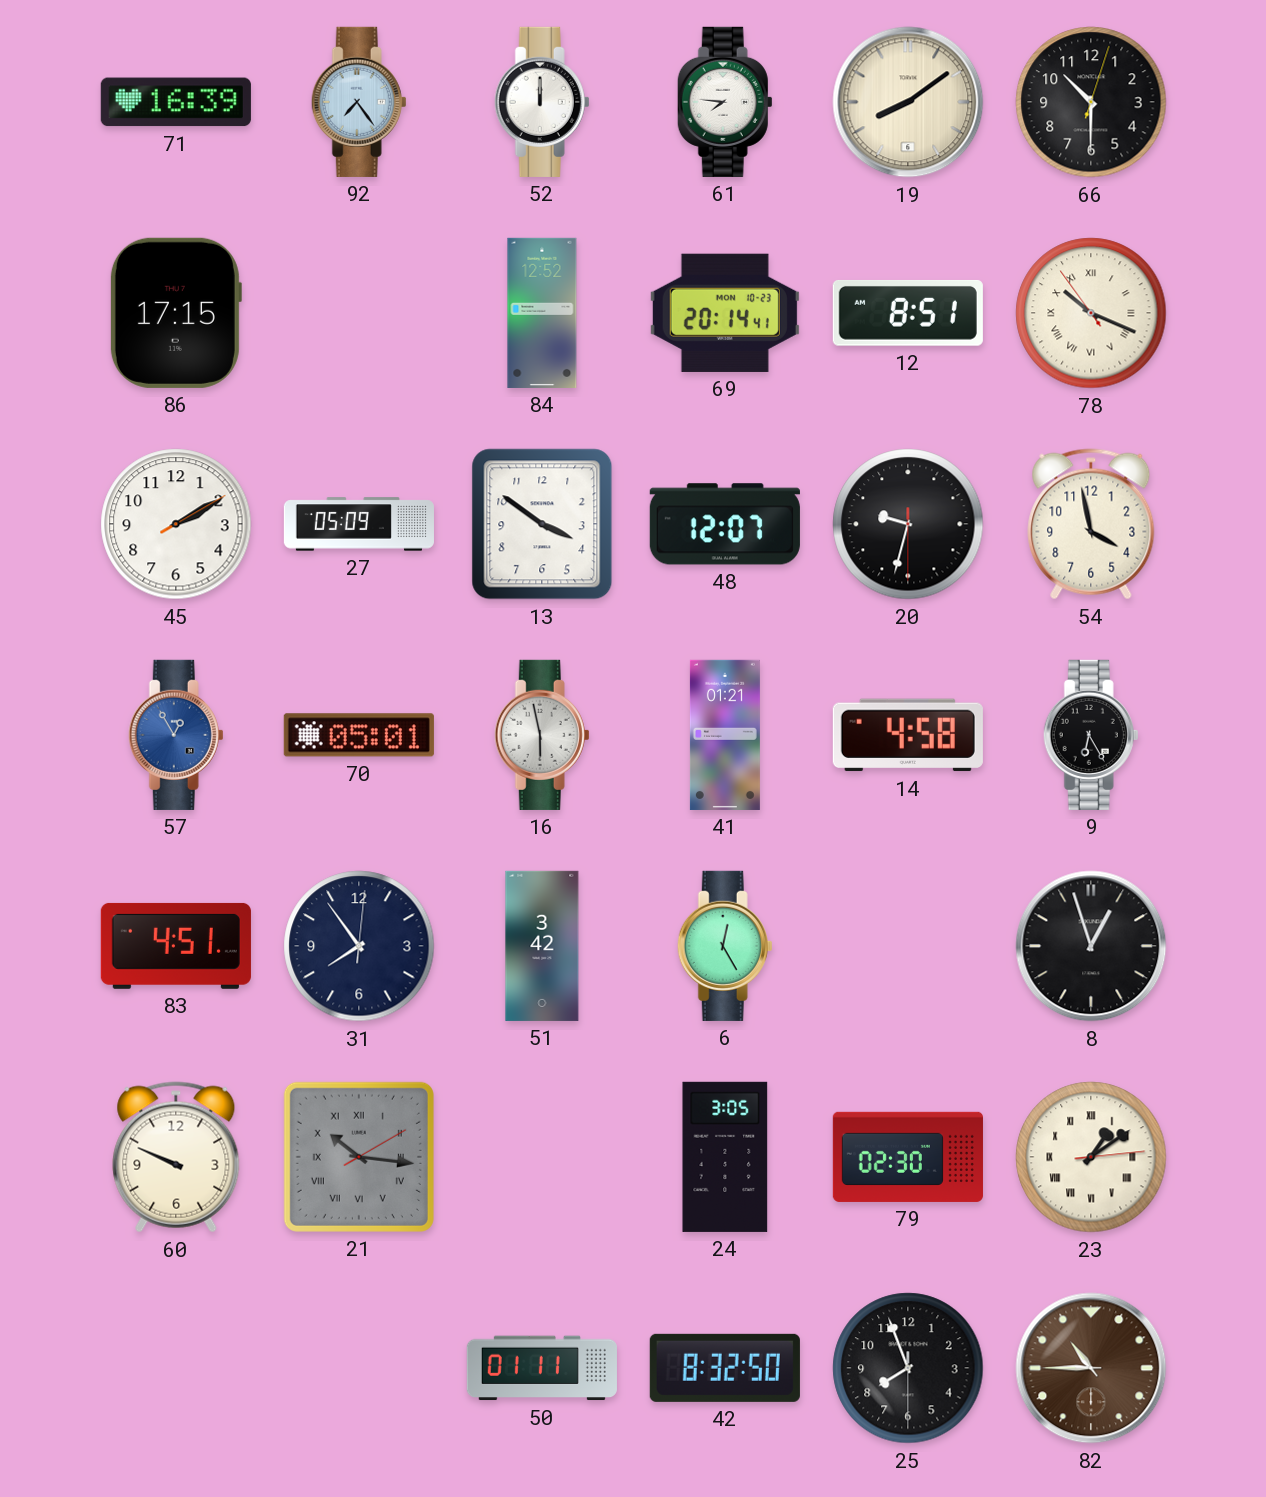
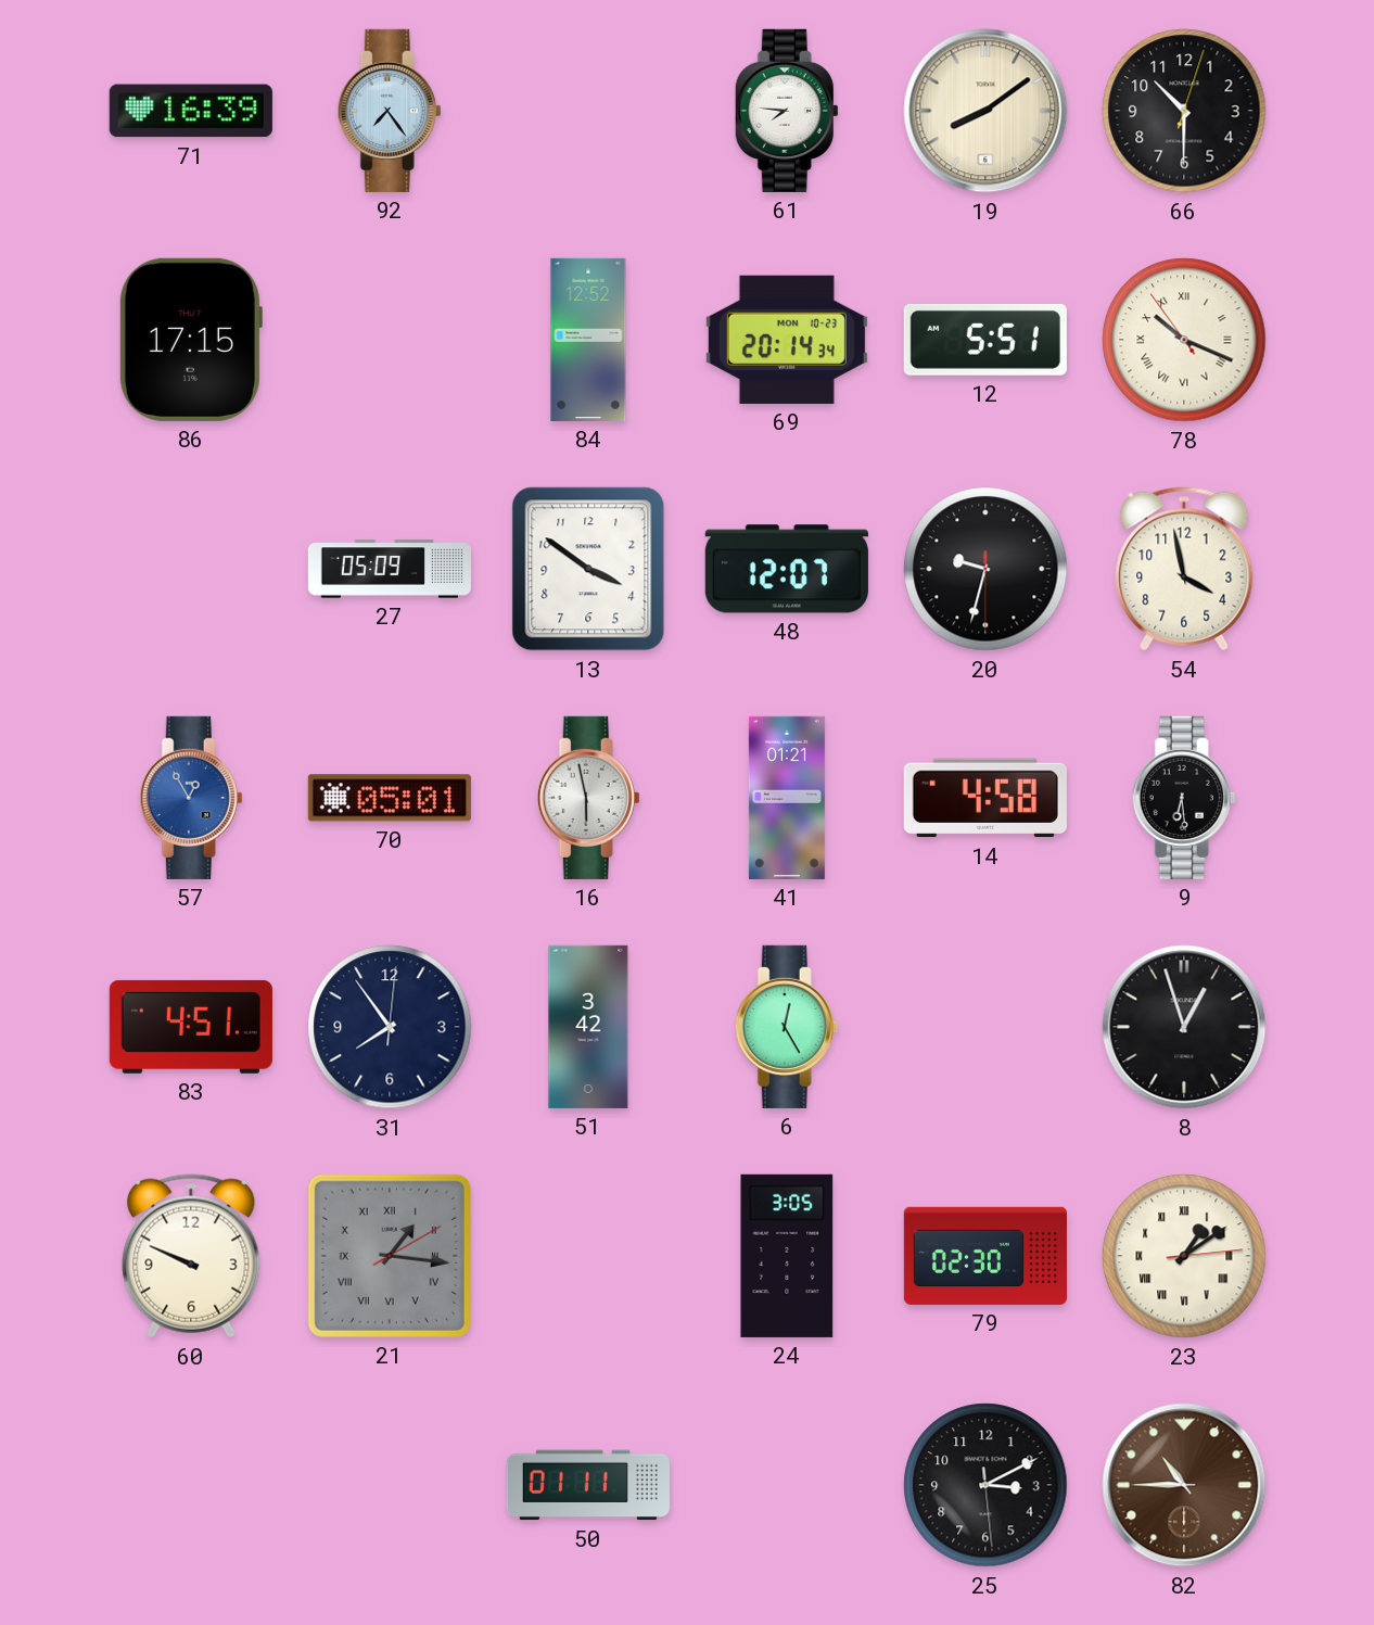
52: 12:00 -> none (542, 102)
69: 20:14:41 -> 20:14:34 (787, 340)
12: 8:51 -> 5:51 (985, 340)
45: 2:10 -> none (176, 524)
9: 6:25 -> 6:29 (1184, 798)
21: 10:16 -> 1:16 (390, 1256)
42: 8:32 -> none (725, 1368)
25: 7:56 -> 3:10 (985, 1485)
